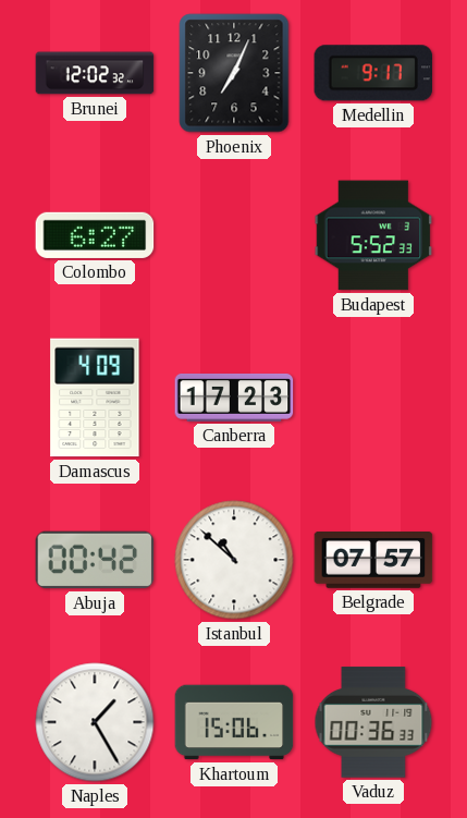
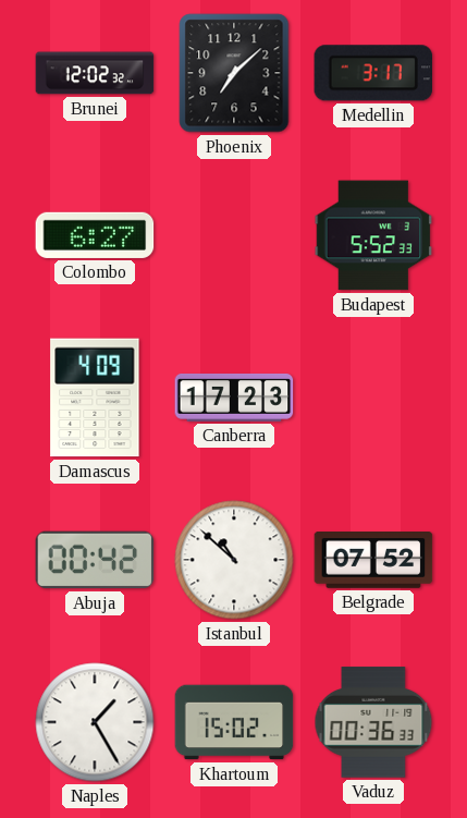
Phoenix: 7:04 -> 7:08 (234, 73)
Medellin: 9:17 -> 3:17 (373, 73)
Belgrade: 07:57 -> 07:52 (373, 561)
Khartoum: 15:06 -> 15:02 (234, 722)
